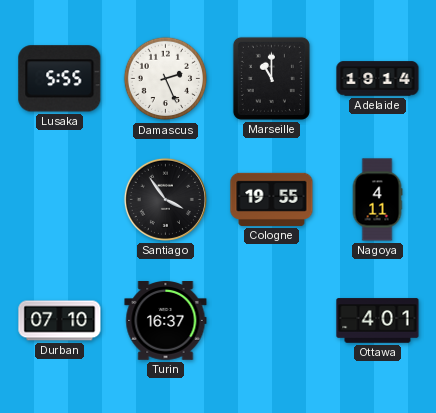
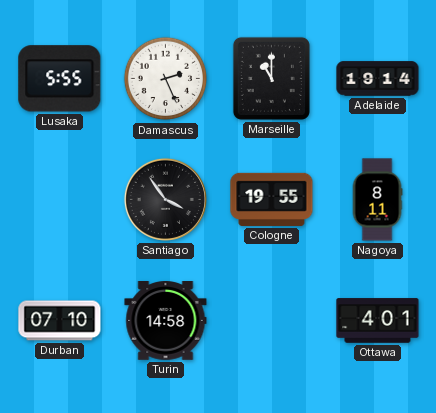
Nagoya: 4:11 -> 8:11 (377, 200)
Turin: 16:37 -> 14:58 (166, 321)
